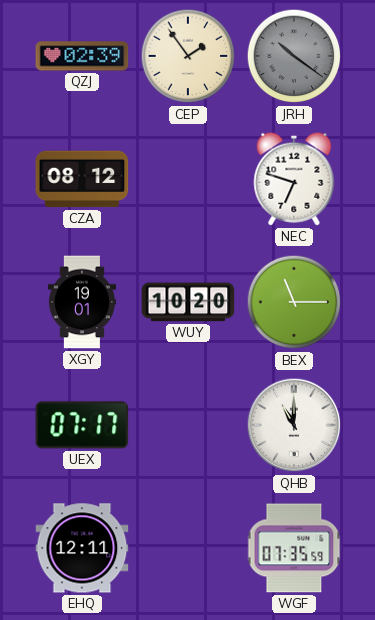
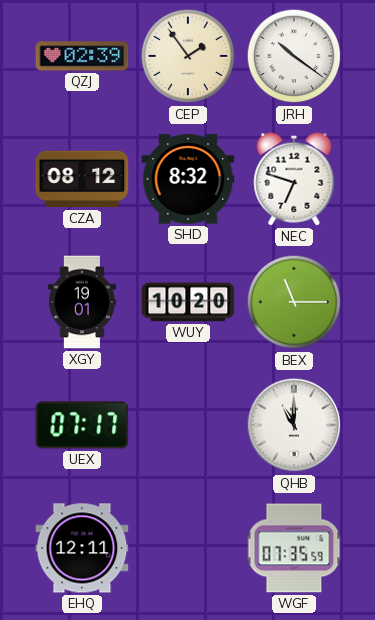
JRH dial: grey -> white (294, 56)
SHD: none -> 8:32 (188, 179)
